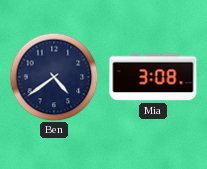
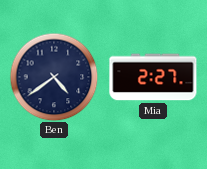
Mia: 3:08 -> 2:27 (153, 77)
